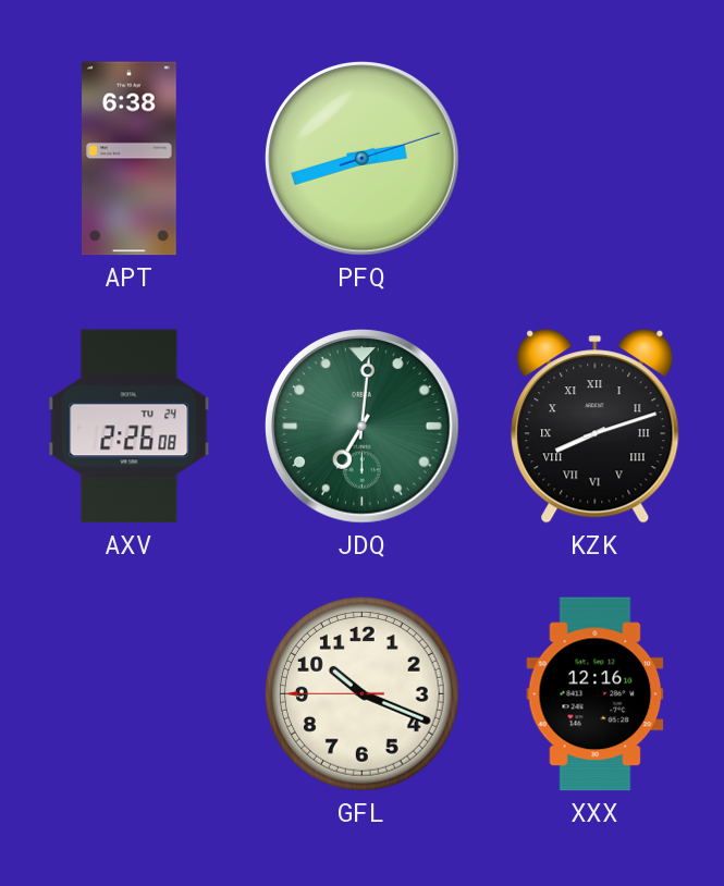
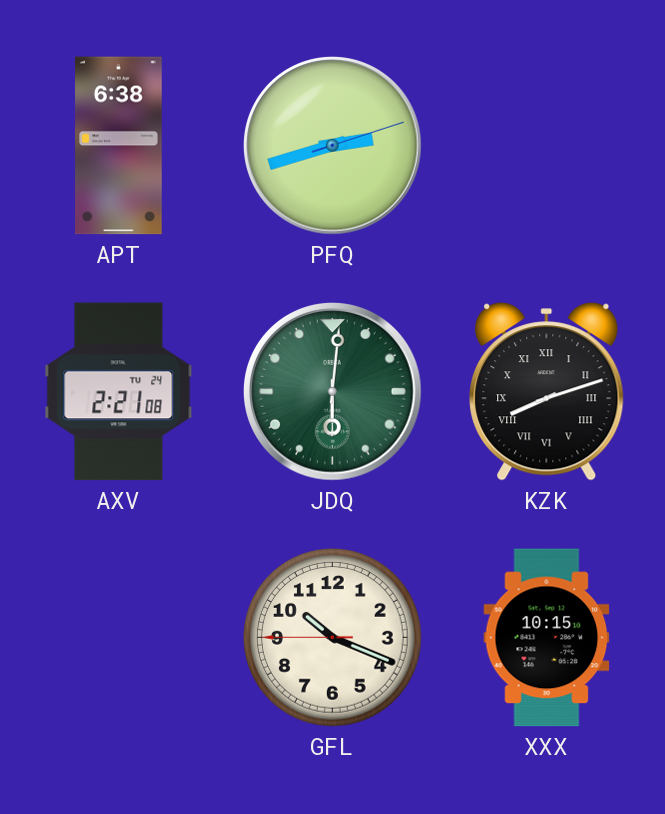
AXV: 2:26 -> 2:21 (119, 392)
JDQ: 7:01 -> 6:01 (333, 392)
XXX: 12:16 -> 10:15 (547, 638)
